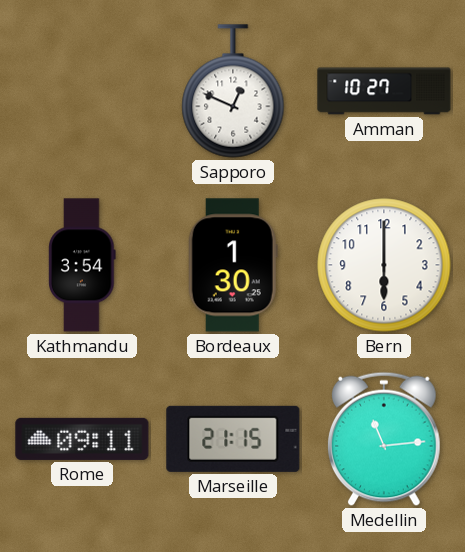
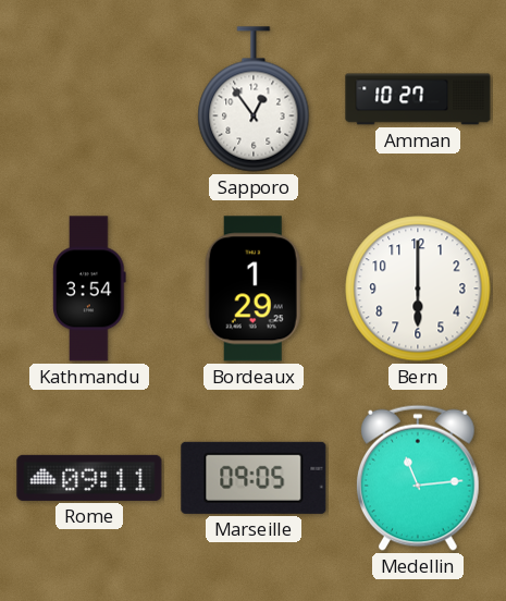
Sapporo: 12:49 -> 12:54 (254, 99)
Bordeaux: 1:30 -> 1:29 (254, 289)
Marseille: 21:15 -> 09:05 (254, 478)
